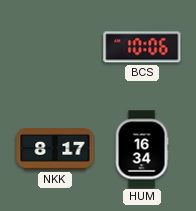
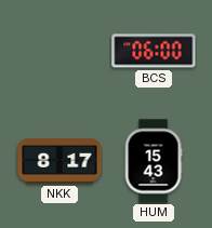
BCS: 10:06 -> 06:00 (154, 51)
HUM: 16:34 -> 15:43 (154, 161)
